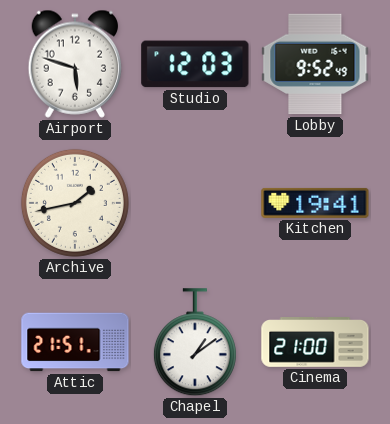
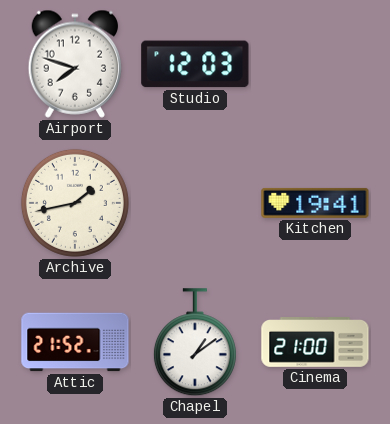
Airport: 5:48 -> 7:48 (75, 64)
Lobby: 9:52 -> none (315, 64)
Attic: 21:51 -> 21:52 (75, 342)
